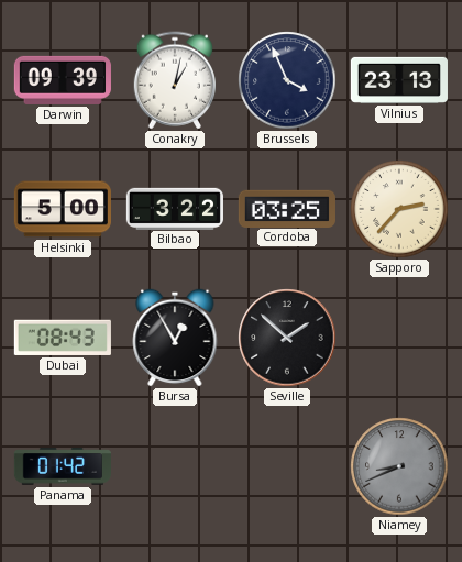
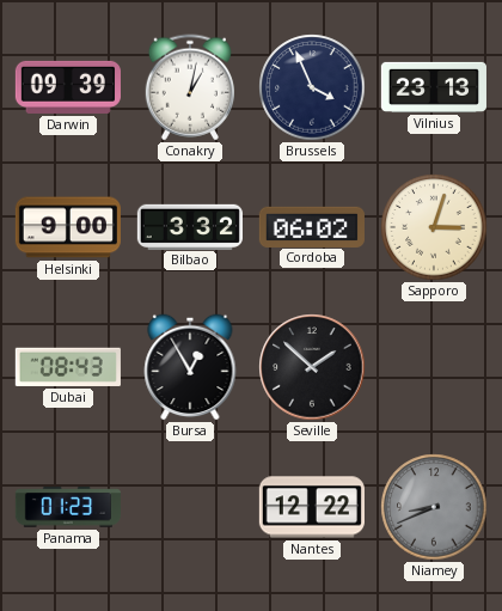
Helsinki: 5:00 -> 9:00 (68, 227)
Bilbao: 3:22 -> 3:32 (190, 226)
Cordoba: 03:25 -> 06:02 (312, 226)
Sapporo: 2:37 -> 3:03 (434, 227)
Panama: 01:42 -> 01:23 (68, 507)
Nantes: none -> 12:22 (312, 507)
